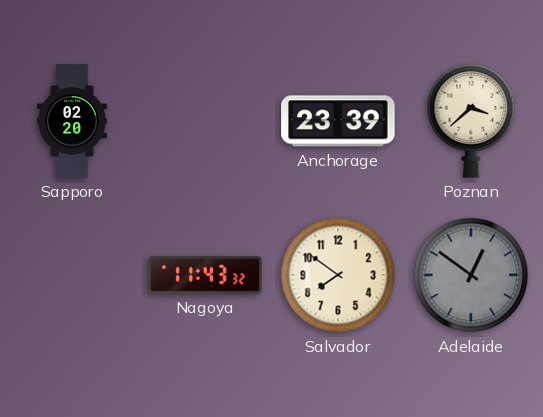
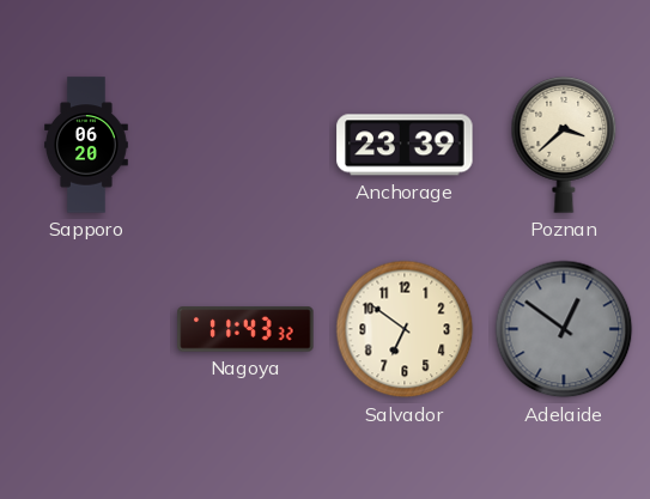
Sapporo: 02:20 -> 06:20 (87, 145)
Salvador: 7:51 -> 6:51 (405, 329)
